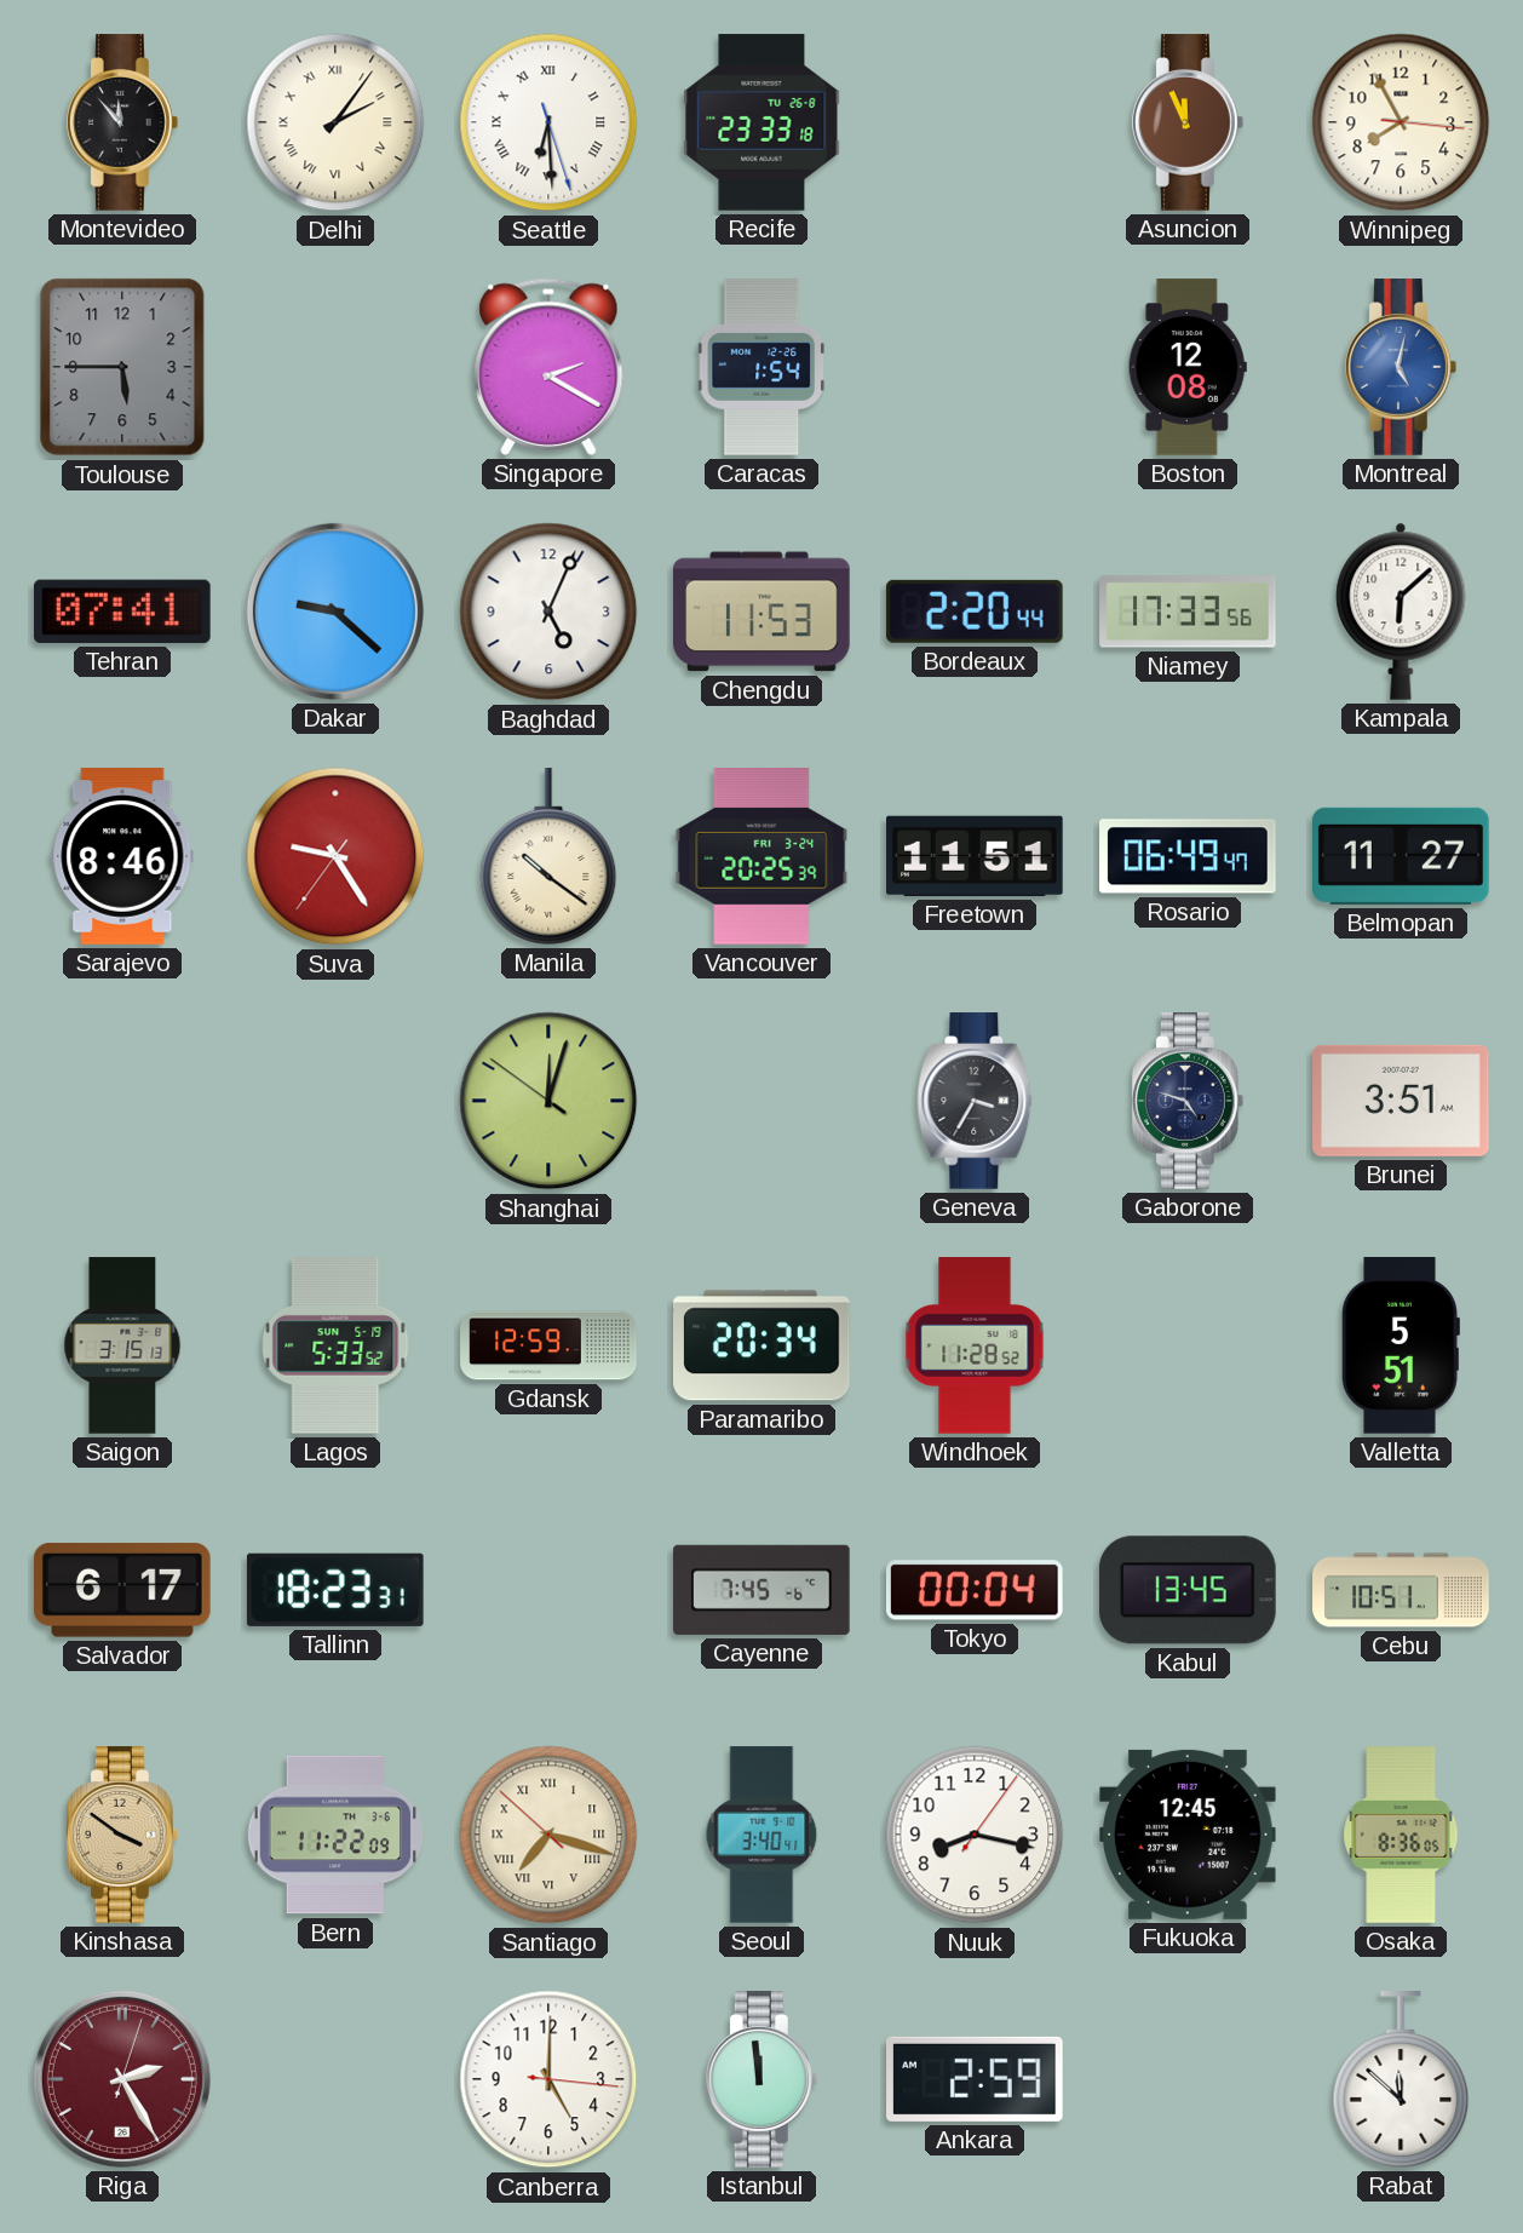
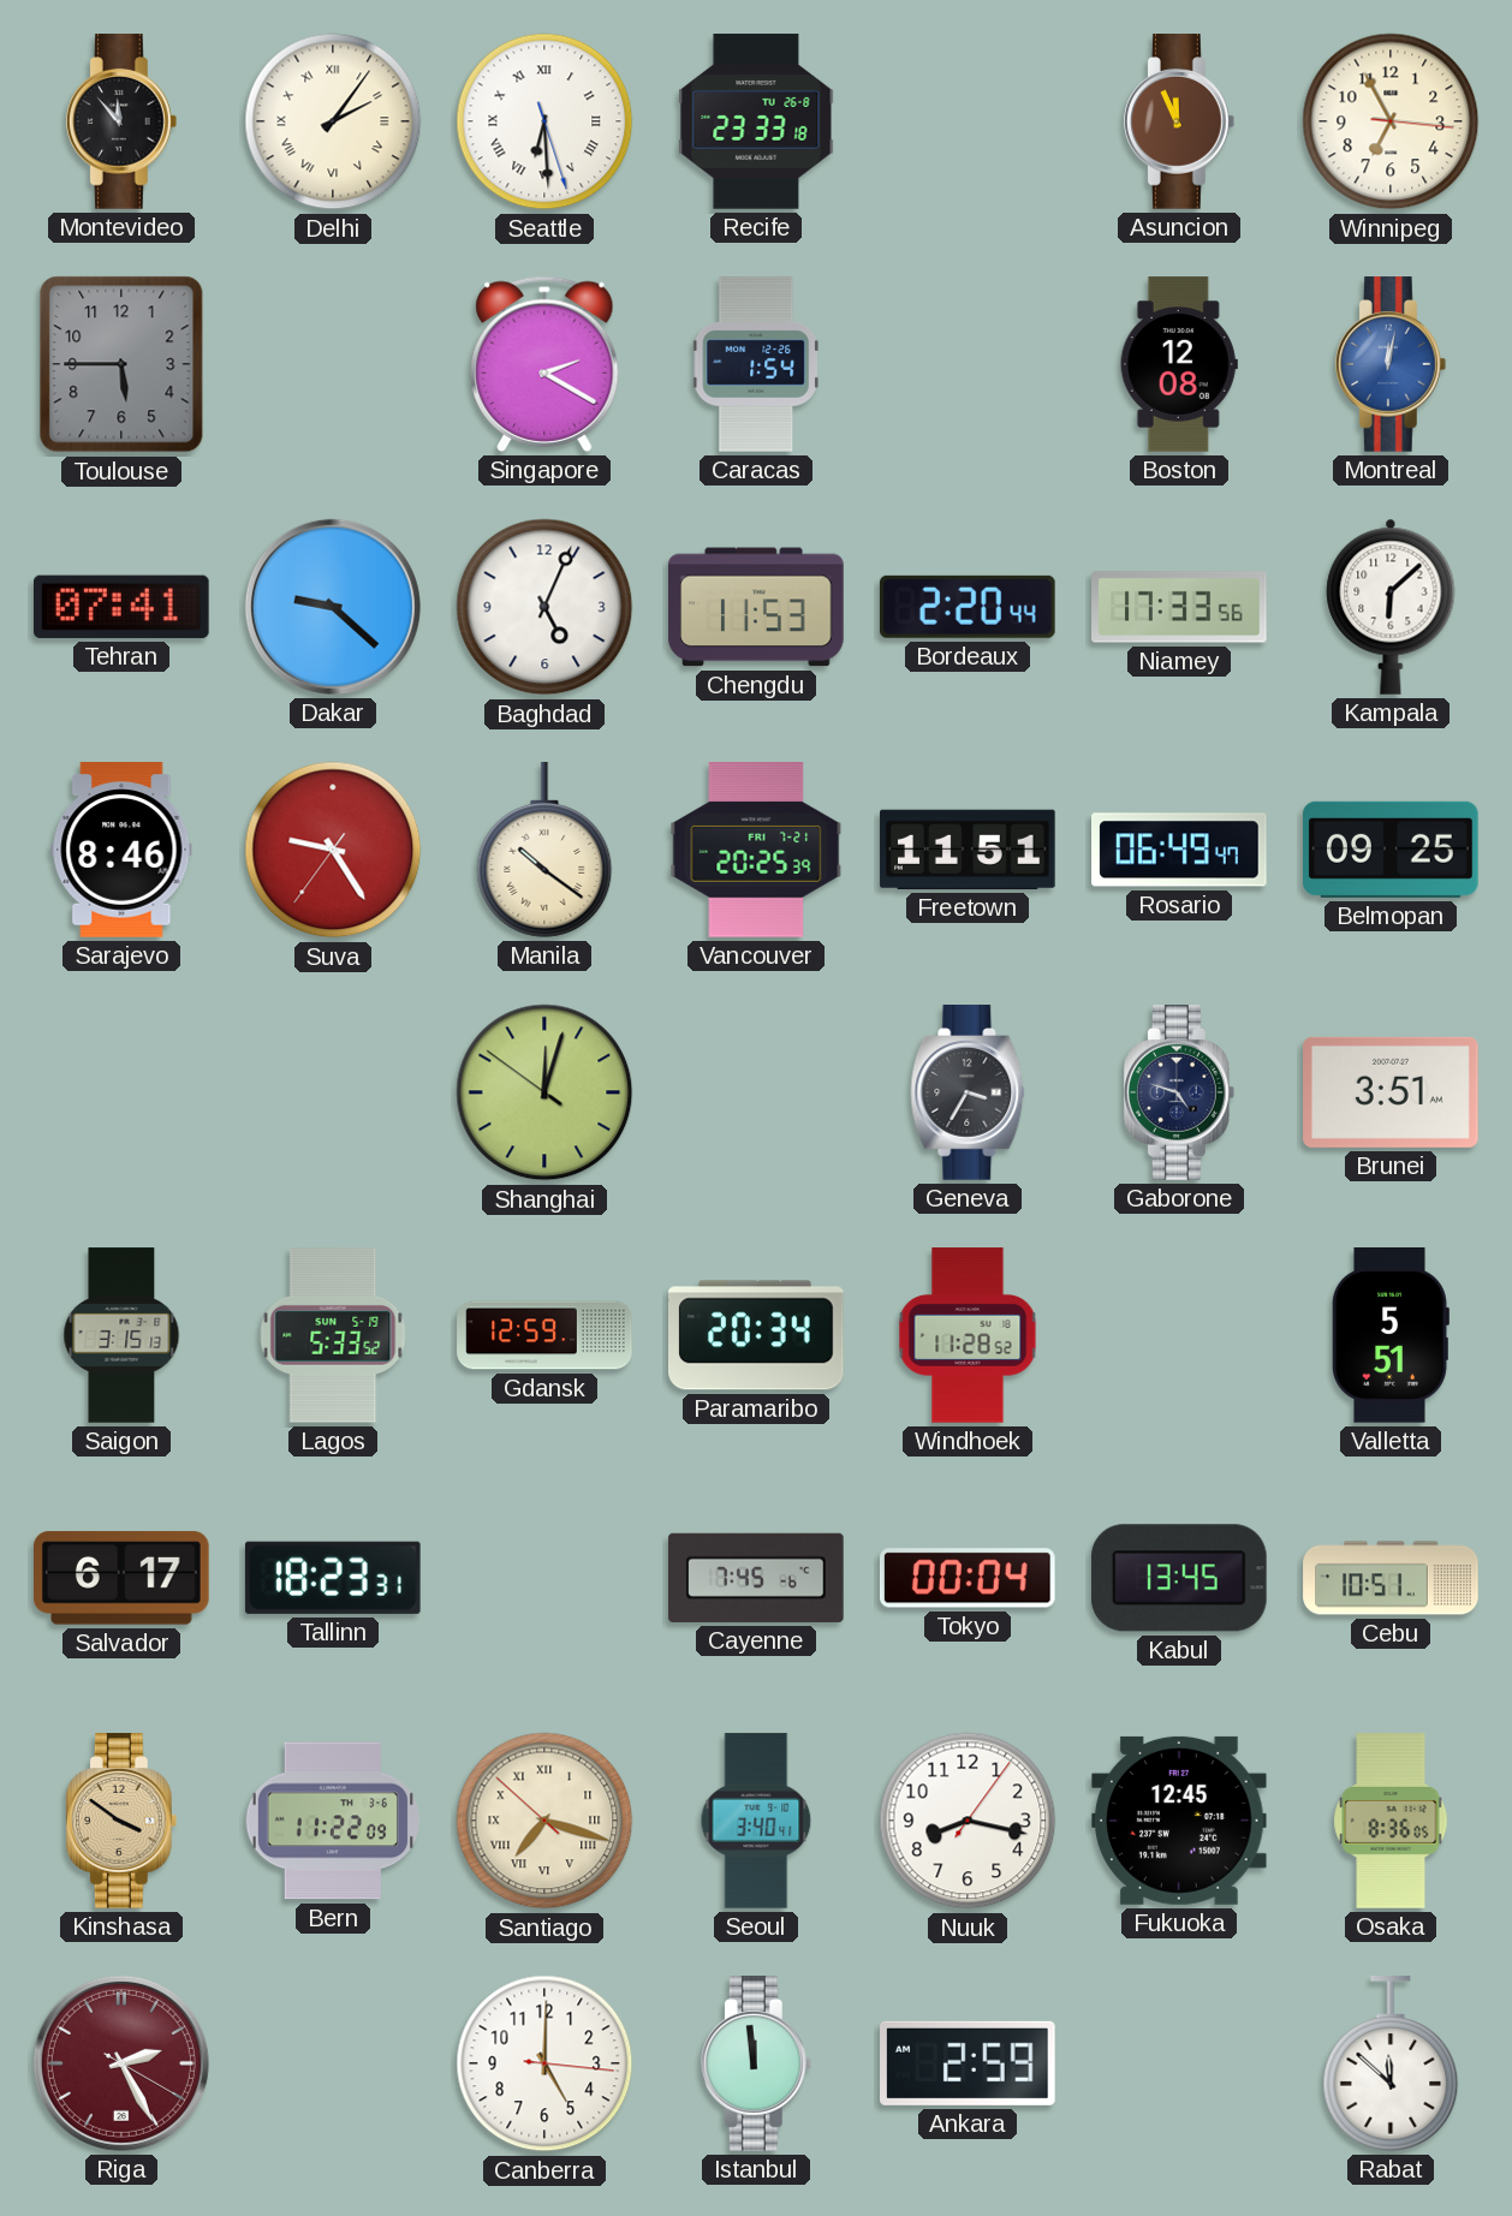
Winnipeg: 7:55 -> 6:55 (1391, 121)
Montreal: 5:02 -> 12:02 (1391, 364)
Vancouver date: FRI 3-24 -> FRI 7-21 (756, 850)
Belmopan: 11:27 -> 09:25 (1391, 850)
Riga: 2:25:03 -> 2:25:20 (121, 2063)
